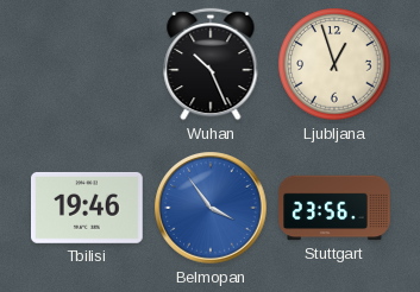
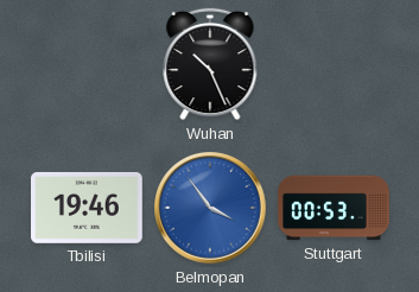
Ljubljana: 12:57 -> none (334, 64)
Stuttgart: 23:56 -> 00:53 (334, 208)
